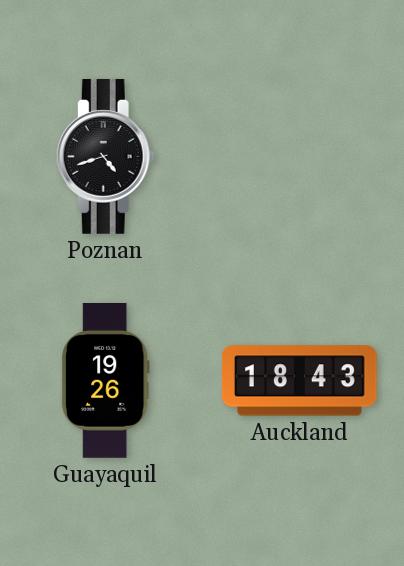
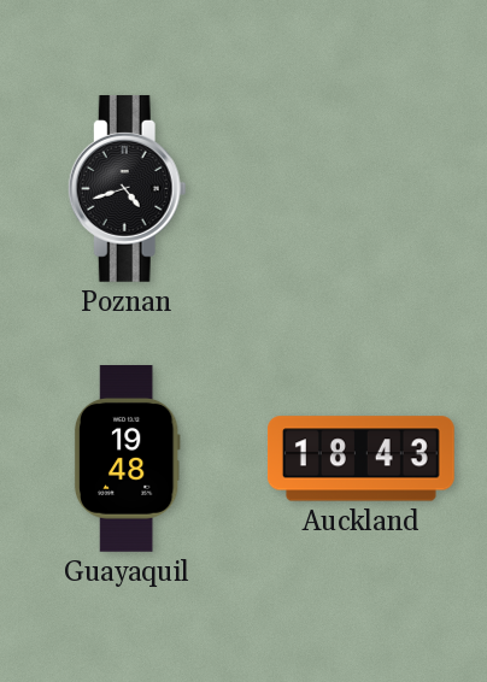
Guayaquil: 19:26 -> 19:48 (127, 459)
